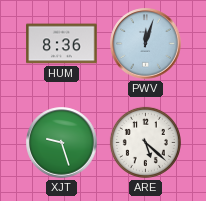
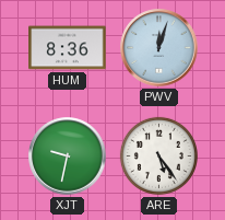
XJT: 9:27 -> 9:32 (68, 157)
ARE: 5:22 -> 5:24 (158, 155)
